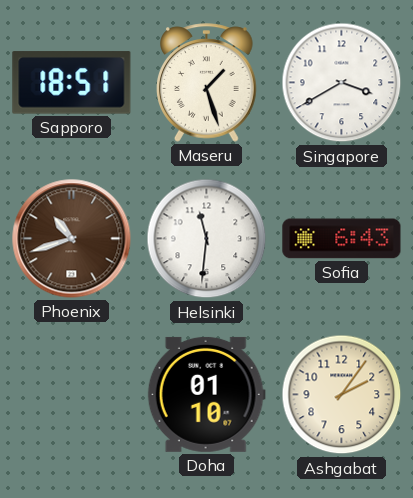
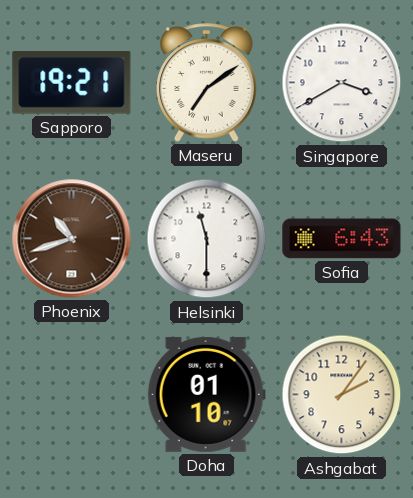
Sapporo: 18:51 -> 19:21 (72, 83)
Maseru: 1:27 -> 7:09 (207, 83)
Helsinki: 11:31 -> 11:30 (207, 239)
